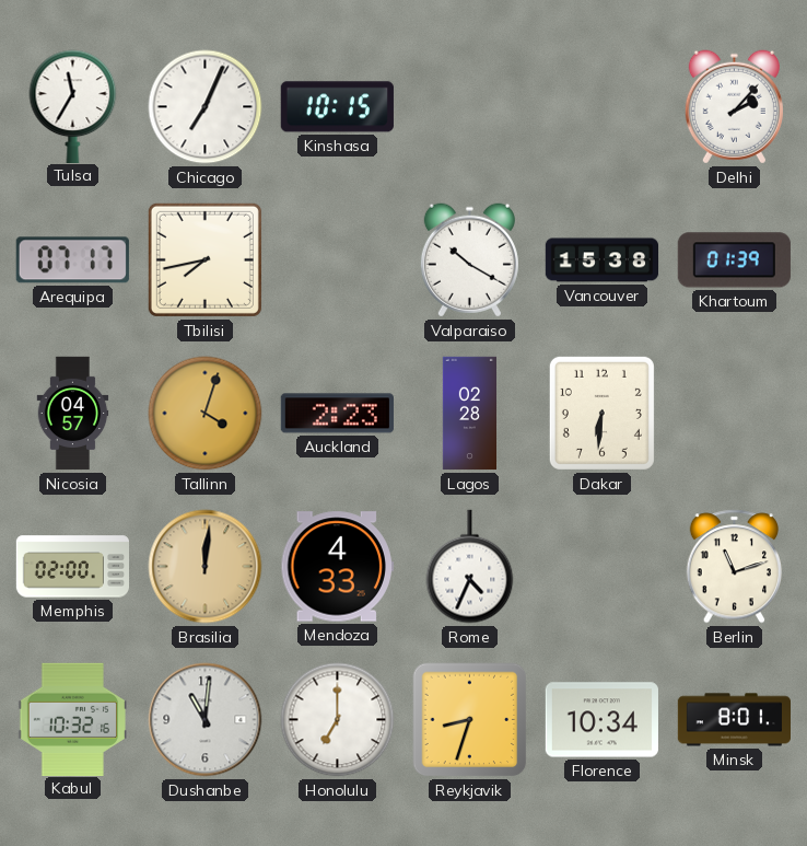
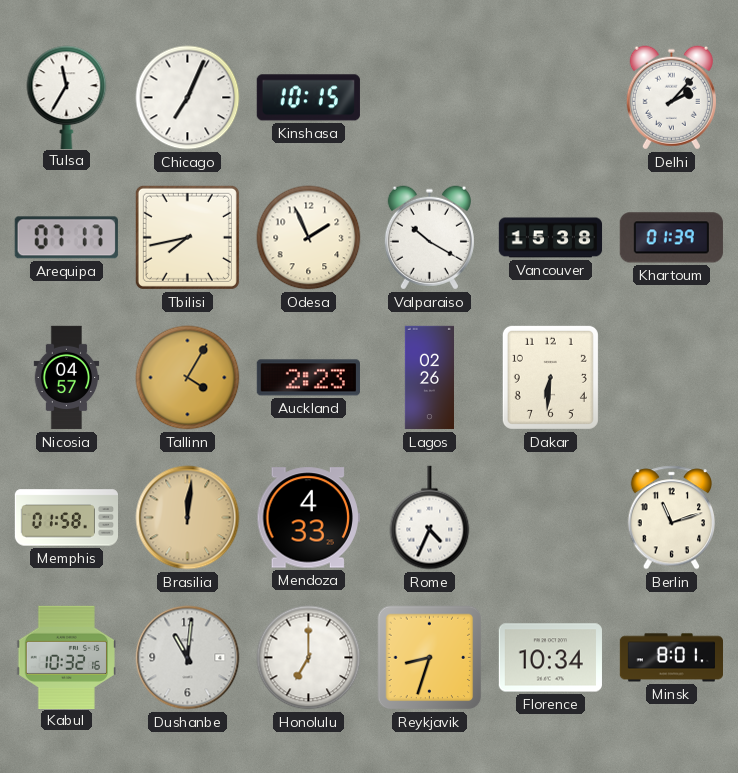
Odesa: none -> 1:56 (309, 238)
Tallinn: 4:03 -> 4:05 (188, 378)
Lagos: 02:28 -> 02:26 (429, 378)
Memphis: 02:00 -> 01:58 (66, 518)
